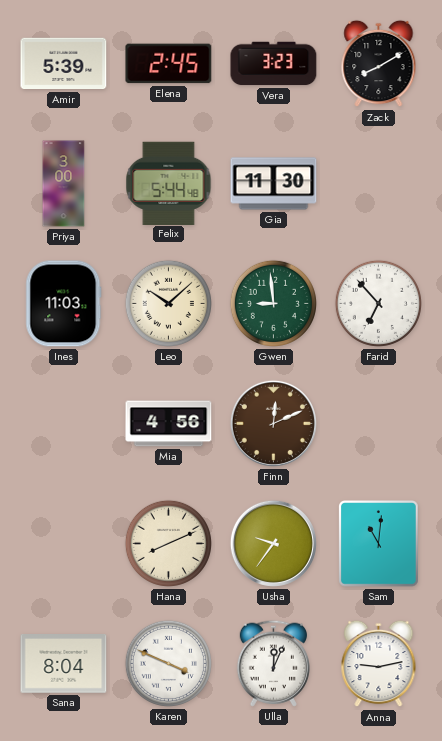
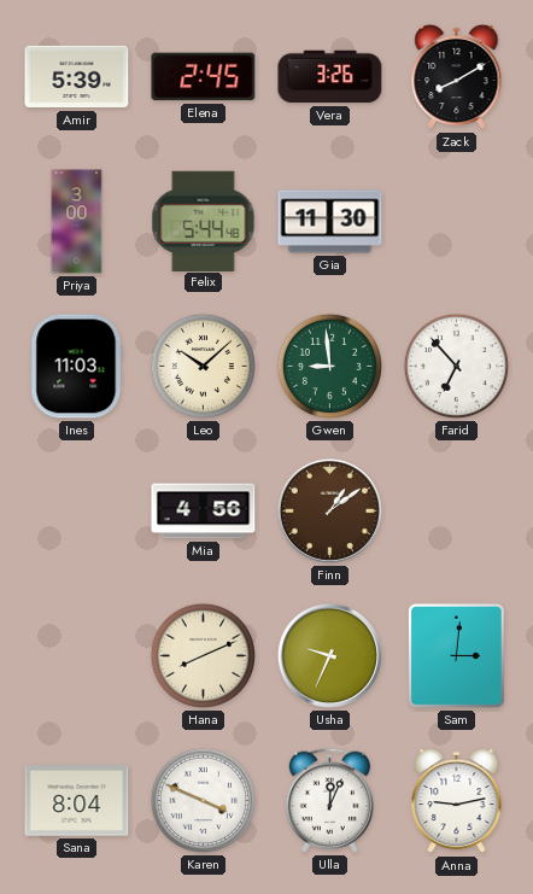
Vera: 3:23 -> 3:26 (330, 77)
Finn: 12:11 -> 1:09 (329, 510)
Usha: 9:36 -> 9:34 (329, 655)
Sam: 11:01 -> 3:01 (457, 656)
